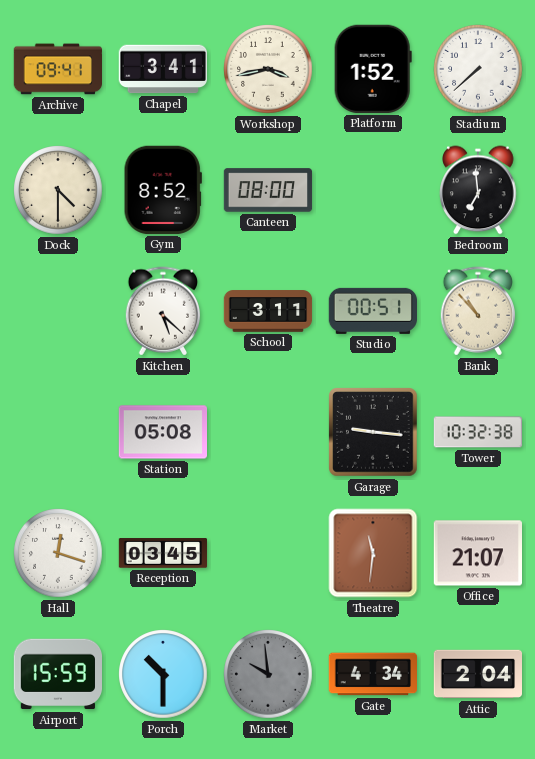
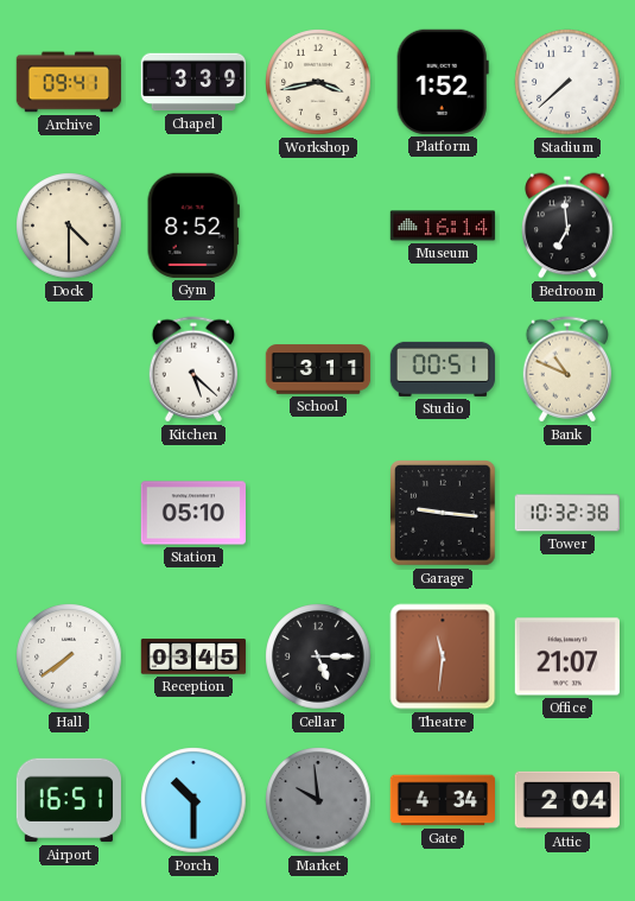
Chapel: 3:41 -> 3:39 (193, 82)
Canteen: 08:00 -> none (268, 190)
Museum: none -> 16:14 (443, 226)
Bank: 10:53 -> 10:49 (566, 369)
Station: 05:08 -> 05:10 (193, 513)
Hall: 12:18 -> 7:39 (69, 656)
Cellar: none -> 5:15 (318, 656)
Airport: 15:59 -> 16:51 (68, 800)
